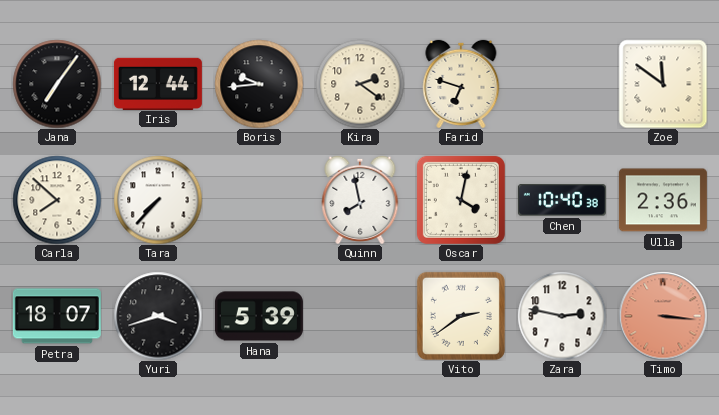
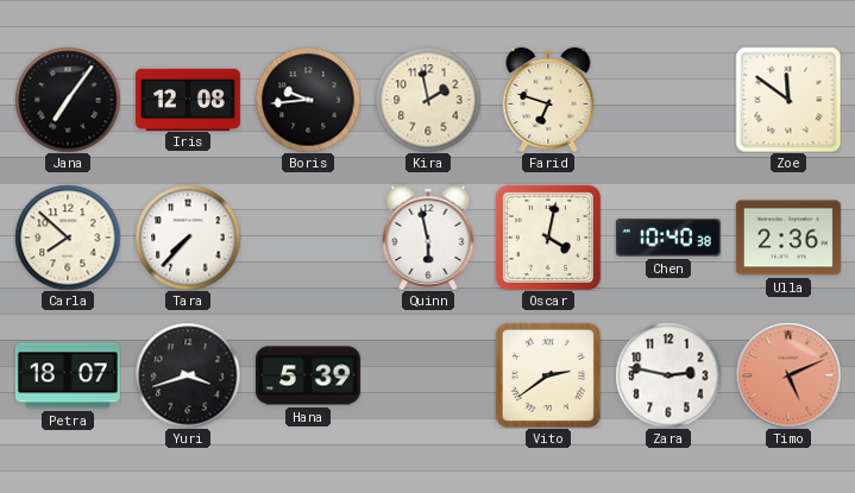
Iris: 12:44 -> 12:08 (188, 99)
Kira: 2:21 -> 1:58 (428, 100)
Quinn: 7:58 -> 5:58 (428, 238)
Timo: 3:16 -> 5:11 (788, 375)
